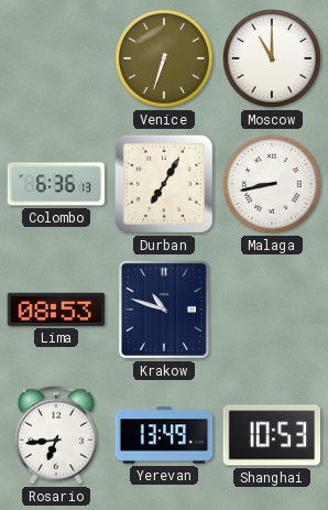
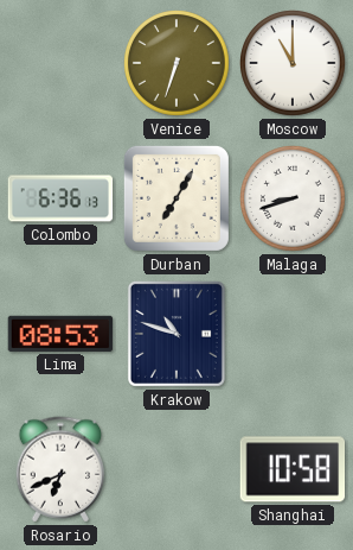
Malaga: 8:43 -> 8:42 (294, 200)
Rosario: 6:44 -> 6:41 (60, 469)
Yerevan: 13:49 -> none (164, 435)
Shanghai: 10:53 -> 10:58 (293, 469)
